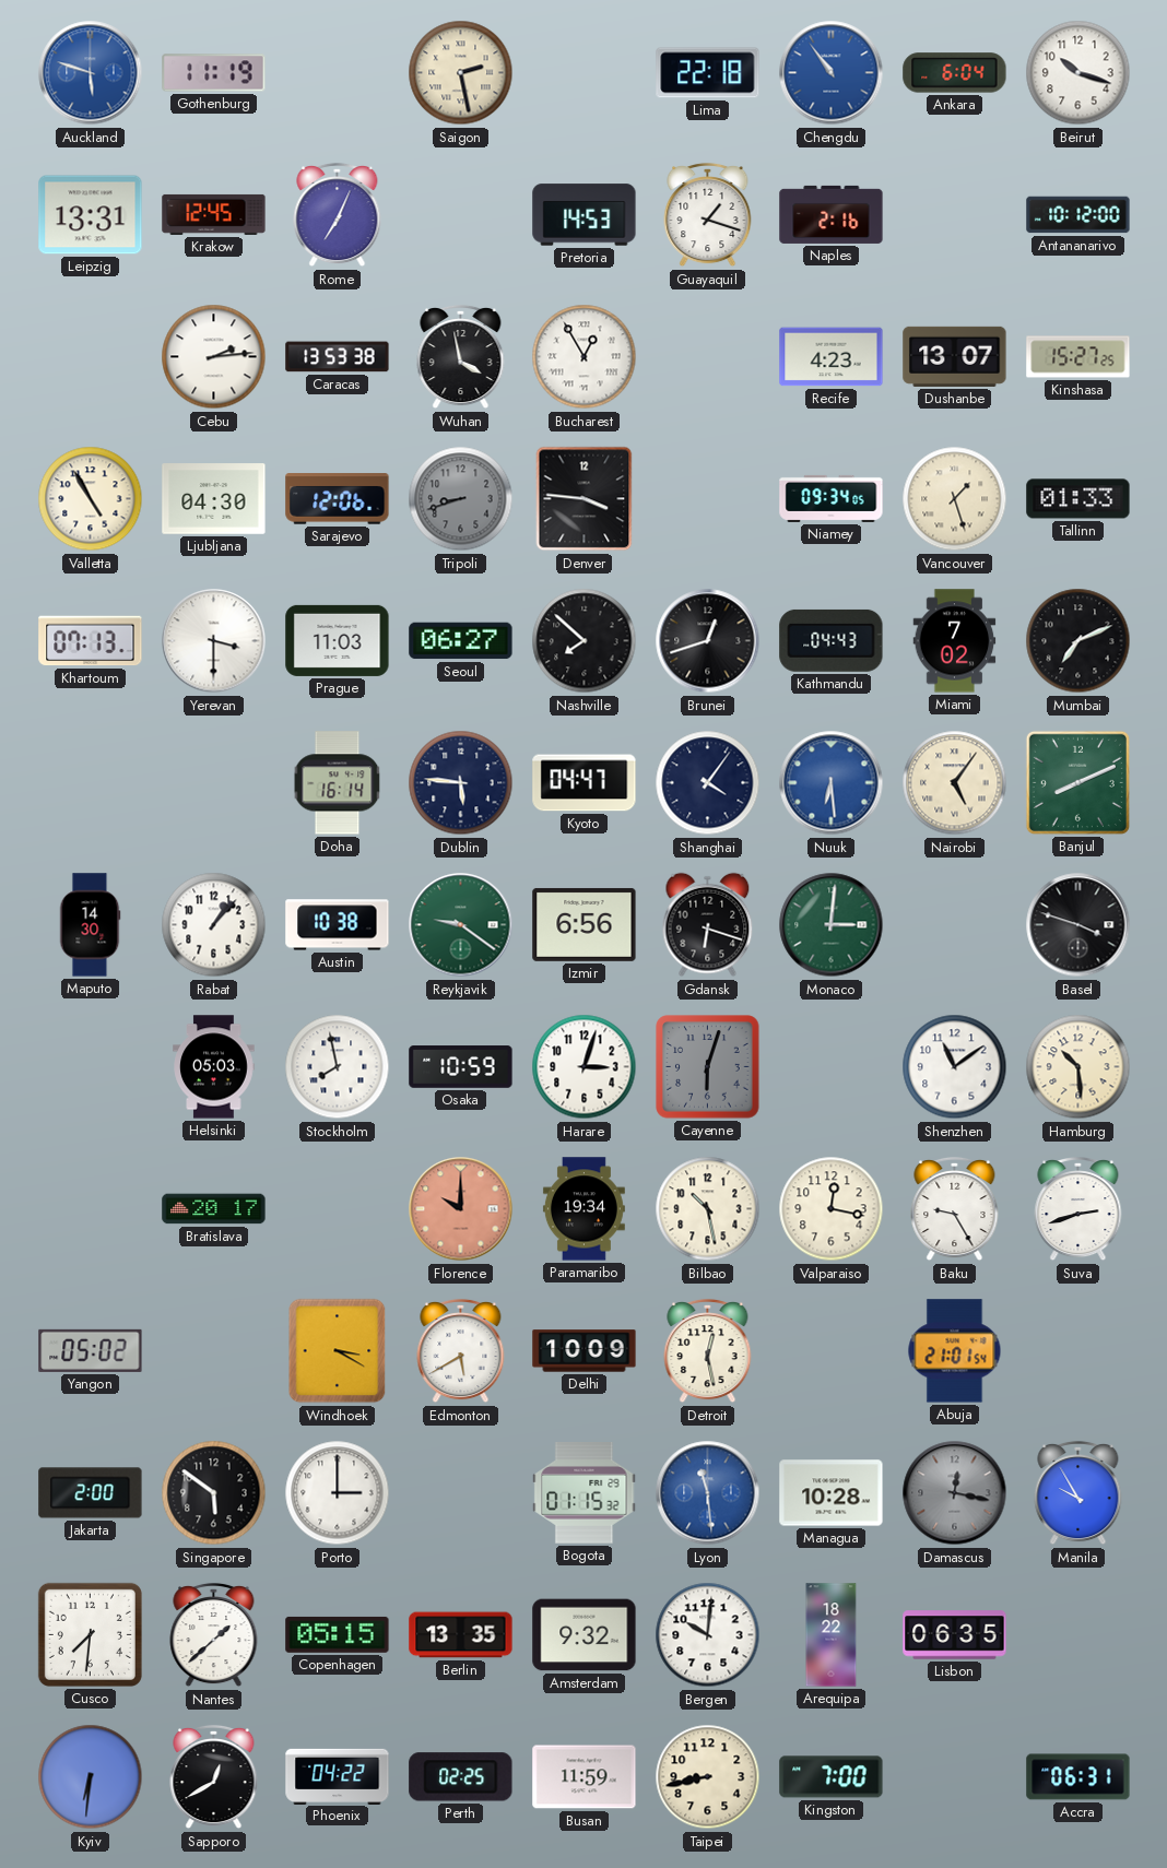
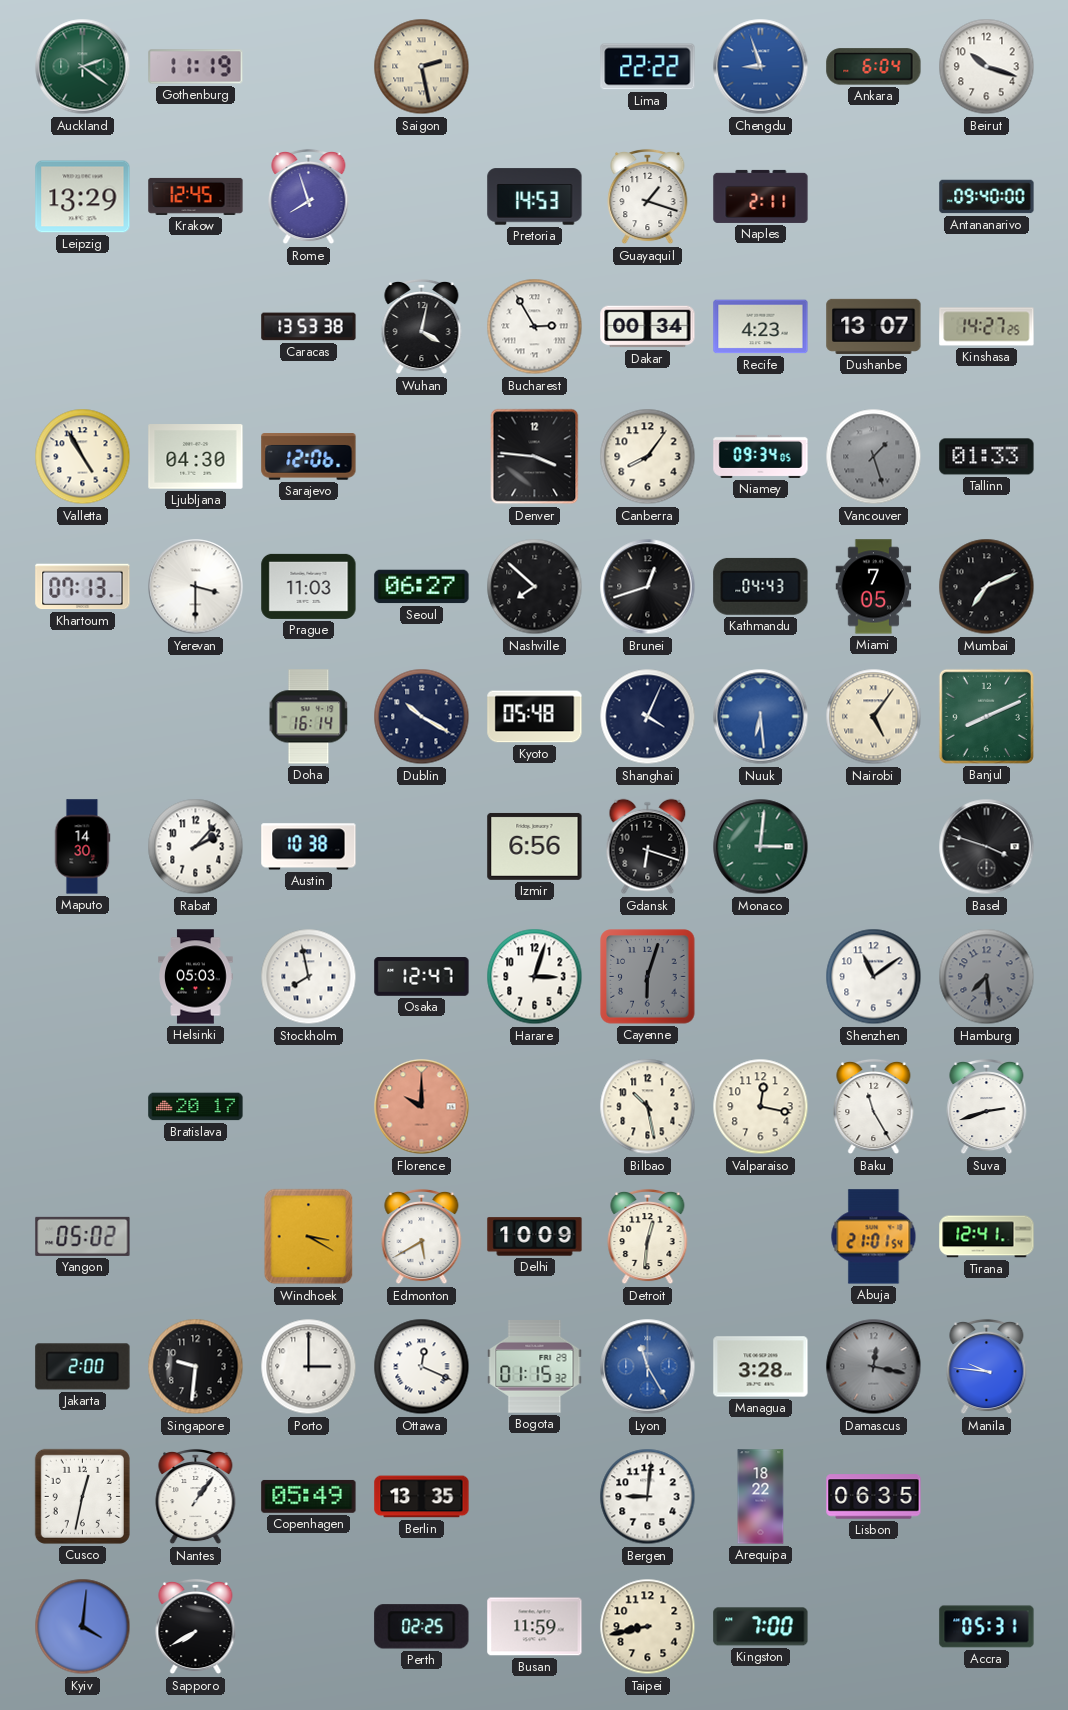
Auckland: 5:48 -> 2:21 (83, 67)
Auckland dial: blue -> green (83, 67)
Lima: 22:18 -> 22:22 (648, 67)
Chengdu: 10:54 -> 8:57 (761, 67)
Leipzig: 13:31 -> 13:29 (83, 197)
Rome: 7:04 -> 7:57 (309, 197)
Naples: 2:16 -> 2:11 (761, 196)
Antananarivo: 10:12 -> 09:40 (987, 197)
Cebu: 2:14 -> none (214, 357)
Wuhan: 3:58 -> 4:02 (422, 327)
Bucharest: 12:55 -> 2:55 (535, 327)
Dakar: none -> 00:34 (648, 327)
Kinshasa: 15:27 -> 14:27 (987, 327)
Tripoli: 8:42 -> none (461, 499)
Canberra: none -> 8:06 (648, 457)
Vancouver dial: cream -> grey (874, 457)
Miami: 7:02 -> 7:05 (874, 587)
Dublin: 5:46 -> 10:20 (422, 717)
Kyoto: 04:47 -> 05:48 (535, 717)
Shanghai: 4:06 -> 4:04 (648, 717)
Rabat: 1:07 -> 2:07 (196, 847)
Reykjavik: 9:21 -> none (461, 925)
Osaka: 10:59 -> 12:47 (422, 977)
Hamburg: 10:29 -> 7:29 (987, 977)
Hamburg dial: cream -> grey (987, 977)
Paramaribo: 19:34 -> none (583, 1209)
Baku: 9:25 -> 11:25 (874, 1107)
Detroit: 12:28 -> 12:31 (648, 1237)
Tirana: none -> 12:41 (987, 1237)
Singapore: 5:51 -> 9:31 (196, 1367)
Ottawa: none -> 12:19 (422, 1367)
Lyon: 11:29 -> 11:25 (648, 1367)
Managua: 10:28 -> 3:28 (761, 1367)
Manila: 9:55 -> 9:46 (987, 1367)
Cusco: 7:31 -> 12:32 (82, 1496)
Nantes: 1:38 -> 1:06 (196, 1497)
Copenhagen: 05:15 -> 05:49 (309, 1496)
Amsterdam: 9:32 -> none (585, 1635)
Bergen: 10:01 -> 9:01 (648, 1497)
Kyiv: 6:31 -> 4:01 (83, 1627)
Sapporo: 12:40 -> 7:40 (196, 1627)
Phoenix: 04:22 -> none (338, 1776)
Accra: 06:31 -> 05:31 (987, 1627)
